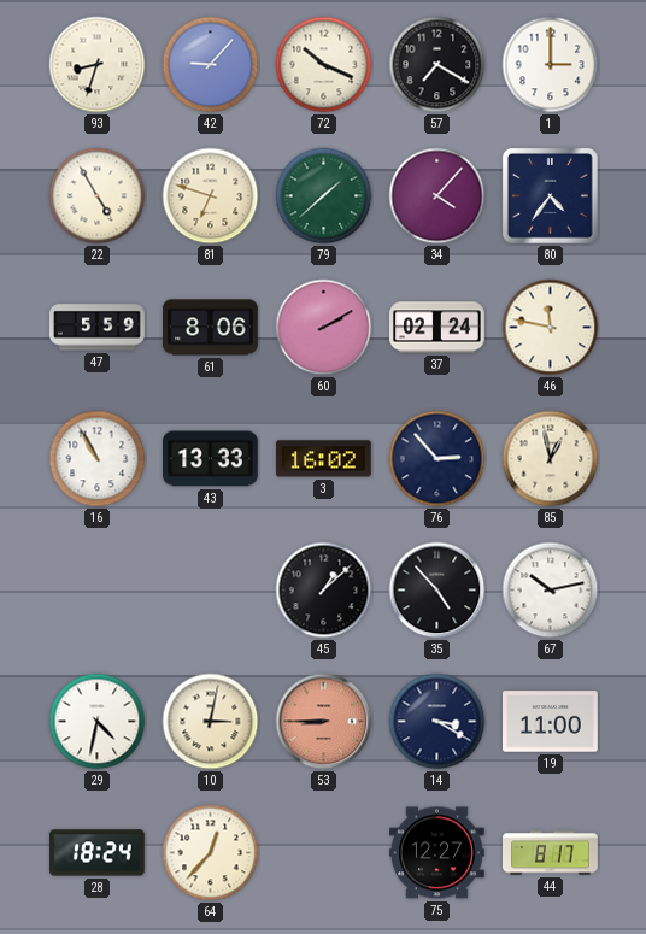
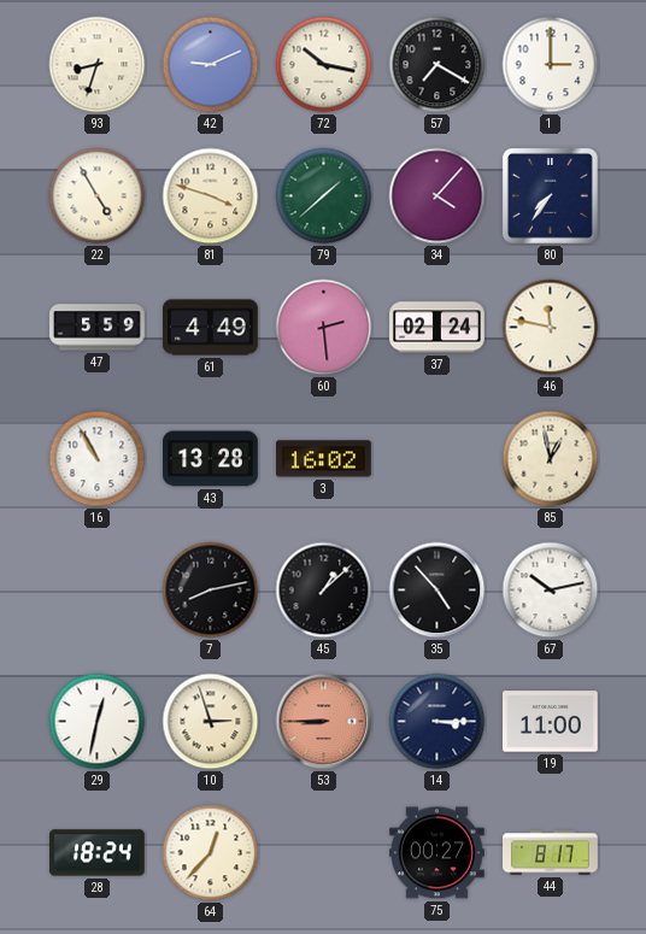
42: 9:07 -> 9:11 (211, 65)
72: 10:19 -> 10:17 (324, 65)
81: 6:48 -> 3:48 (211, 196)
80: 4:36 -> 7:36 (551, 196)
61: 8:06 -> 4:49 (211, 328)
60: 2:10 -> 2:29 (324, 328)
43: 13:33 -> 13:28 (211, 459)
76: 2:53 -> none (437, 459)
7: none -> 8:13 (211, 591)
29: 4:32 -> 12:32 (98, 722)
10: 3:02 -> 2:57 (211, 722)
14: 3:20 -> 3:15 (437, 722)
75: 12:27 -> 00:27 (437, 853)
